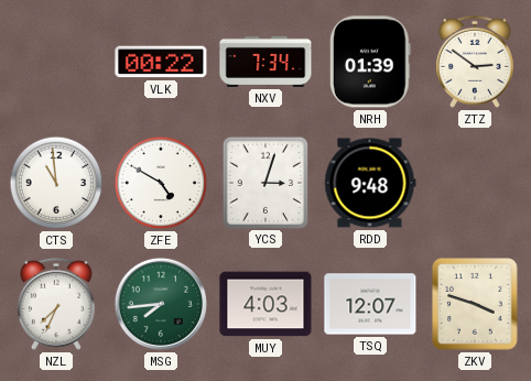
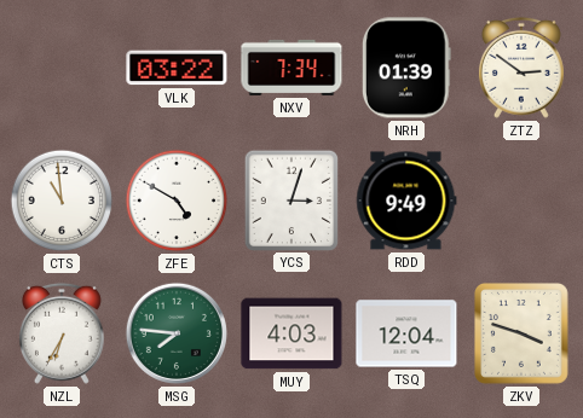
VLK: 00:22 -> 03:22 (177, 68)
RDD: 9:48 -> 9:49 (406, 201)
NZL: 7:34 -> 6:35 (62, 333)
MSG: 7:44 -> 7:46 (177, 333)
TSQ: 12:07 -> 12:04 (406, 333)
